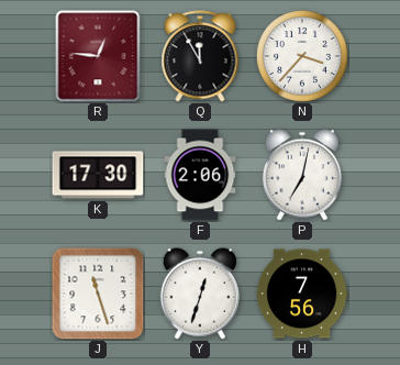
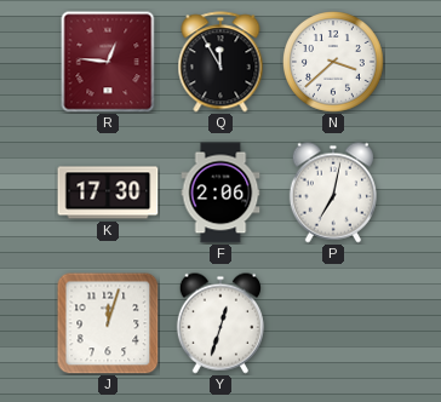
N: 3:37 -> 3:38 (334, 63)
J: 11:27 -> 12:03 (108, 323)
H: 7:56 -> none (302, 294)
